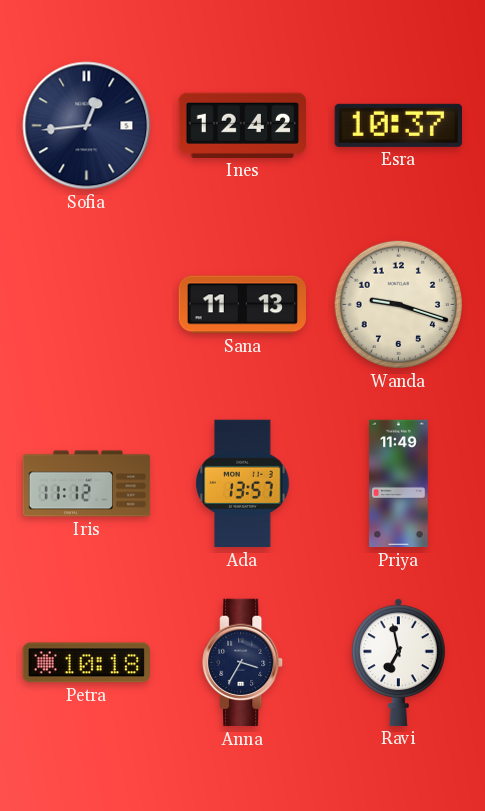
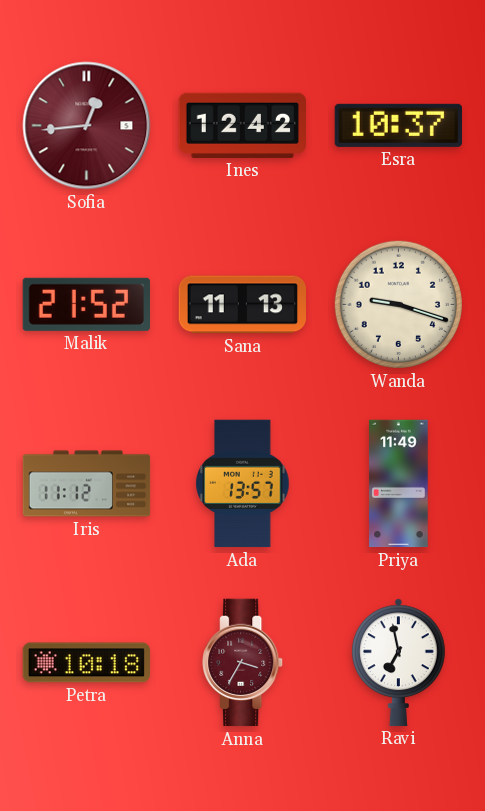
Sofia dial: navy -> burgundy (87, 126)
Malik: none -> 21:52 (86, 304)
Anna dial: navy -> burgundy (243, 663)
